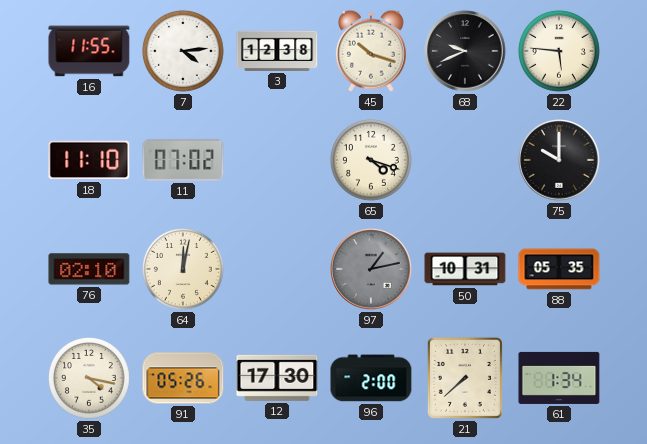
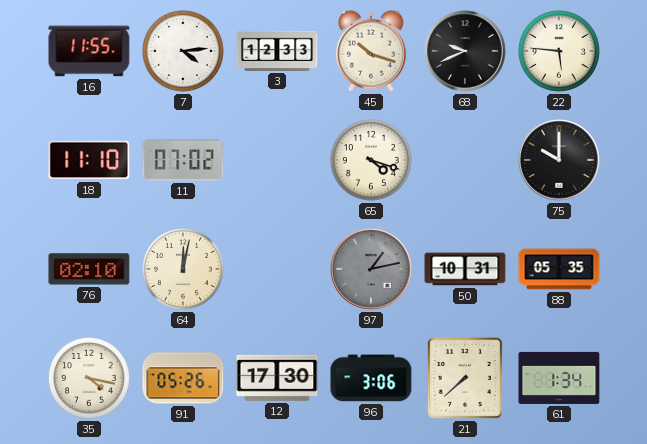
3: 12:38 -> 12:33 (277, 51)
96: 2:00 -> 3:06 (371, 378)
